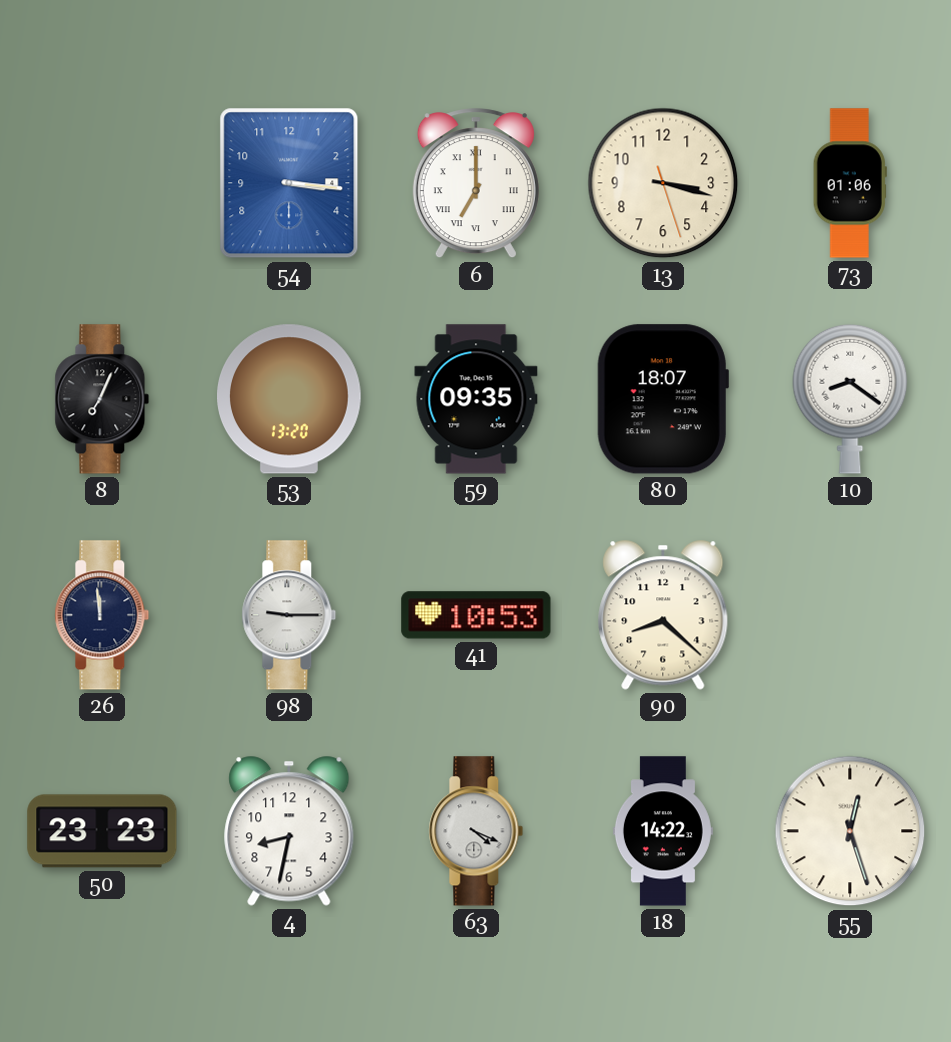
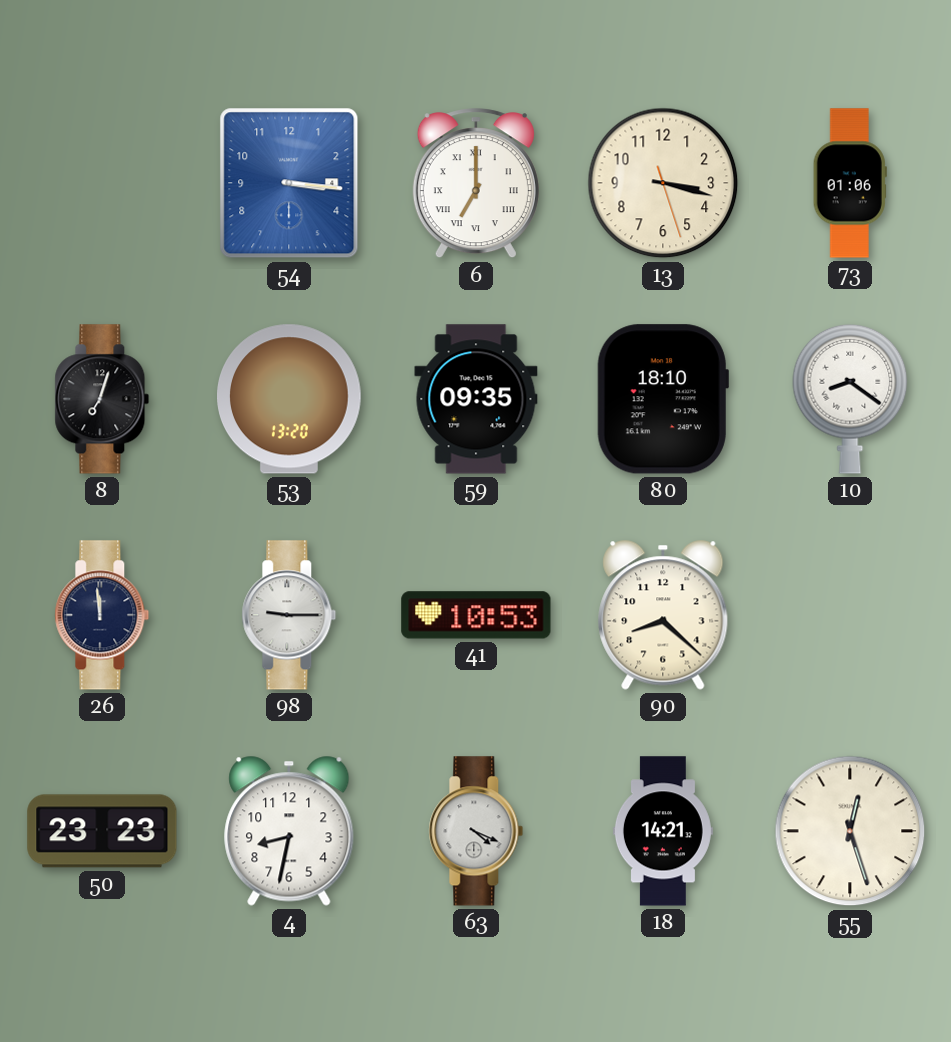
8: 7:04 -> 7:03 (102, 399)
80: 18:07 -> 18:10 (663, 399)
18: 14:22 -> 14:21 (663, 831)
